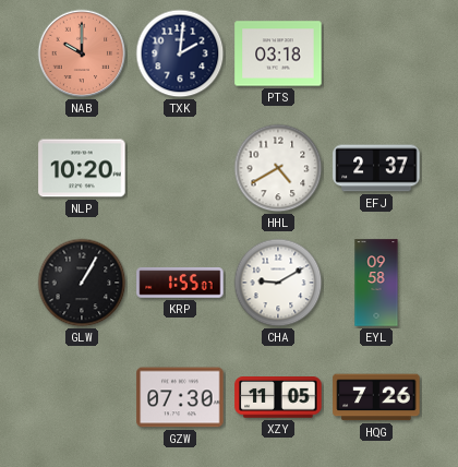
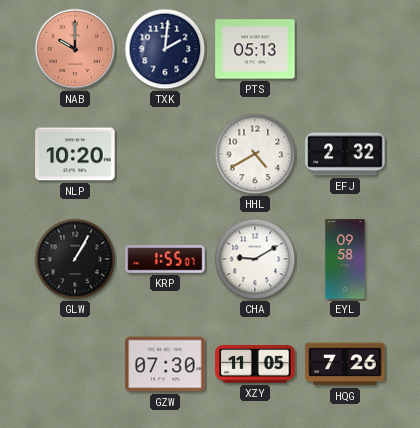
PTS: 03:18 -> 05:13 (255, 49)
EFJ: 2:37 -> 2:32 (345, 154)
